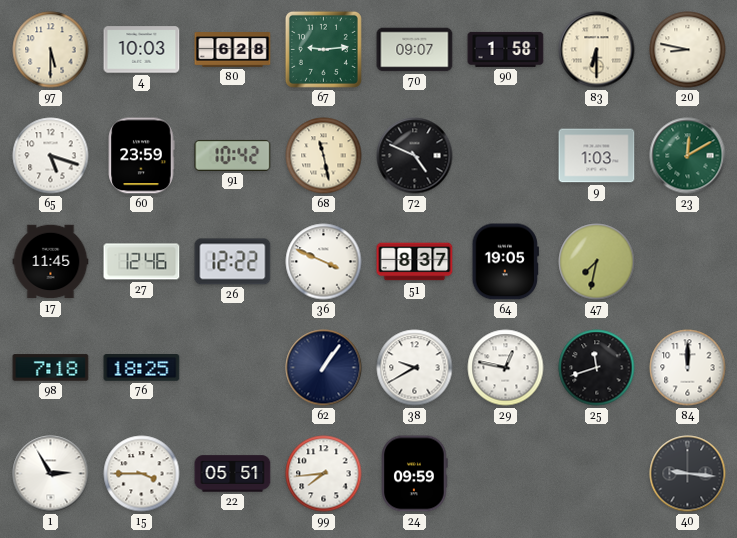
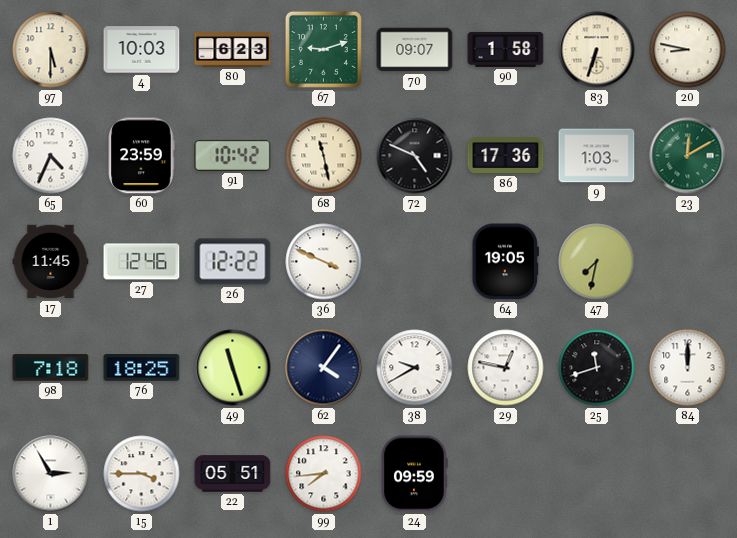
80: 6:28 -> 6:23 (233, 50)
67: 9:14 -> 9:12 (323, 49)
83: 6:30 -> 6:33 (597, 50)
65: 5:18 -> 4:34 (51, 156)
86: none -> 17:36 (506, 155)
51: 8:37 -> none (415, 262)
49: none -> 11:27 (233, 368)
62: 1:06 -> 4:06 (324, 368)
40: 9:16 -> none (688, 474)
